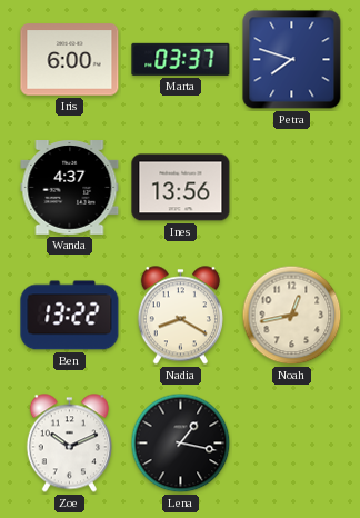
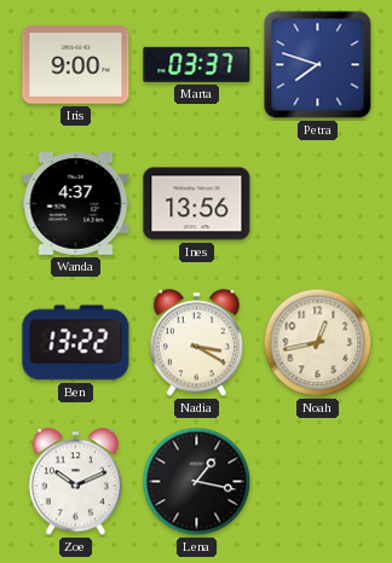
Iris: 6:00 -> 9:00 (76, 65)
Nadia: 8:20 -> 3:20 (196, 343)
